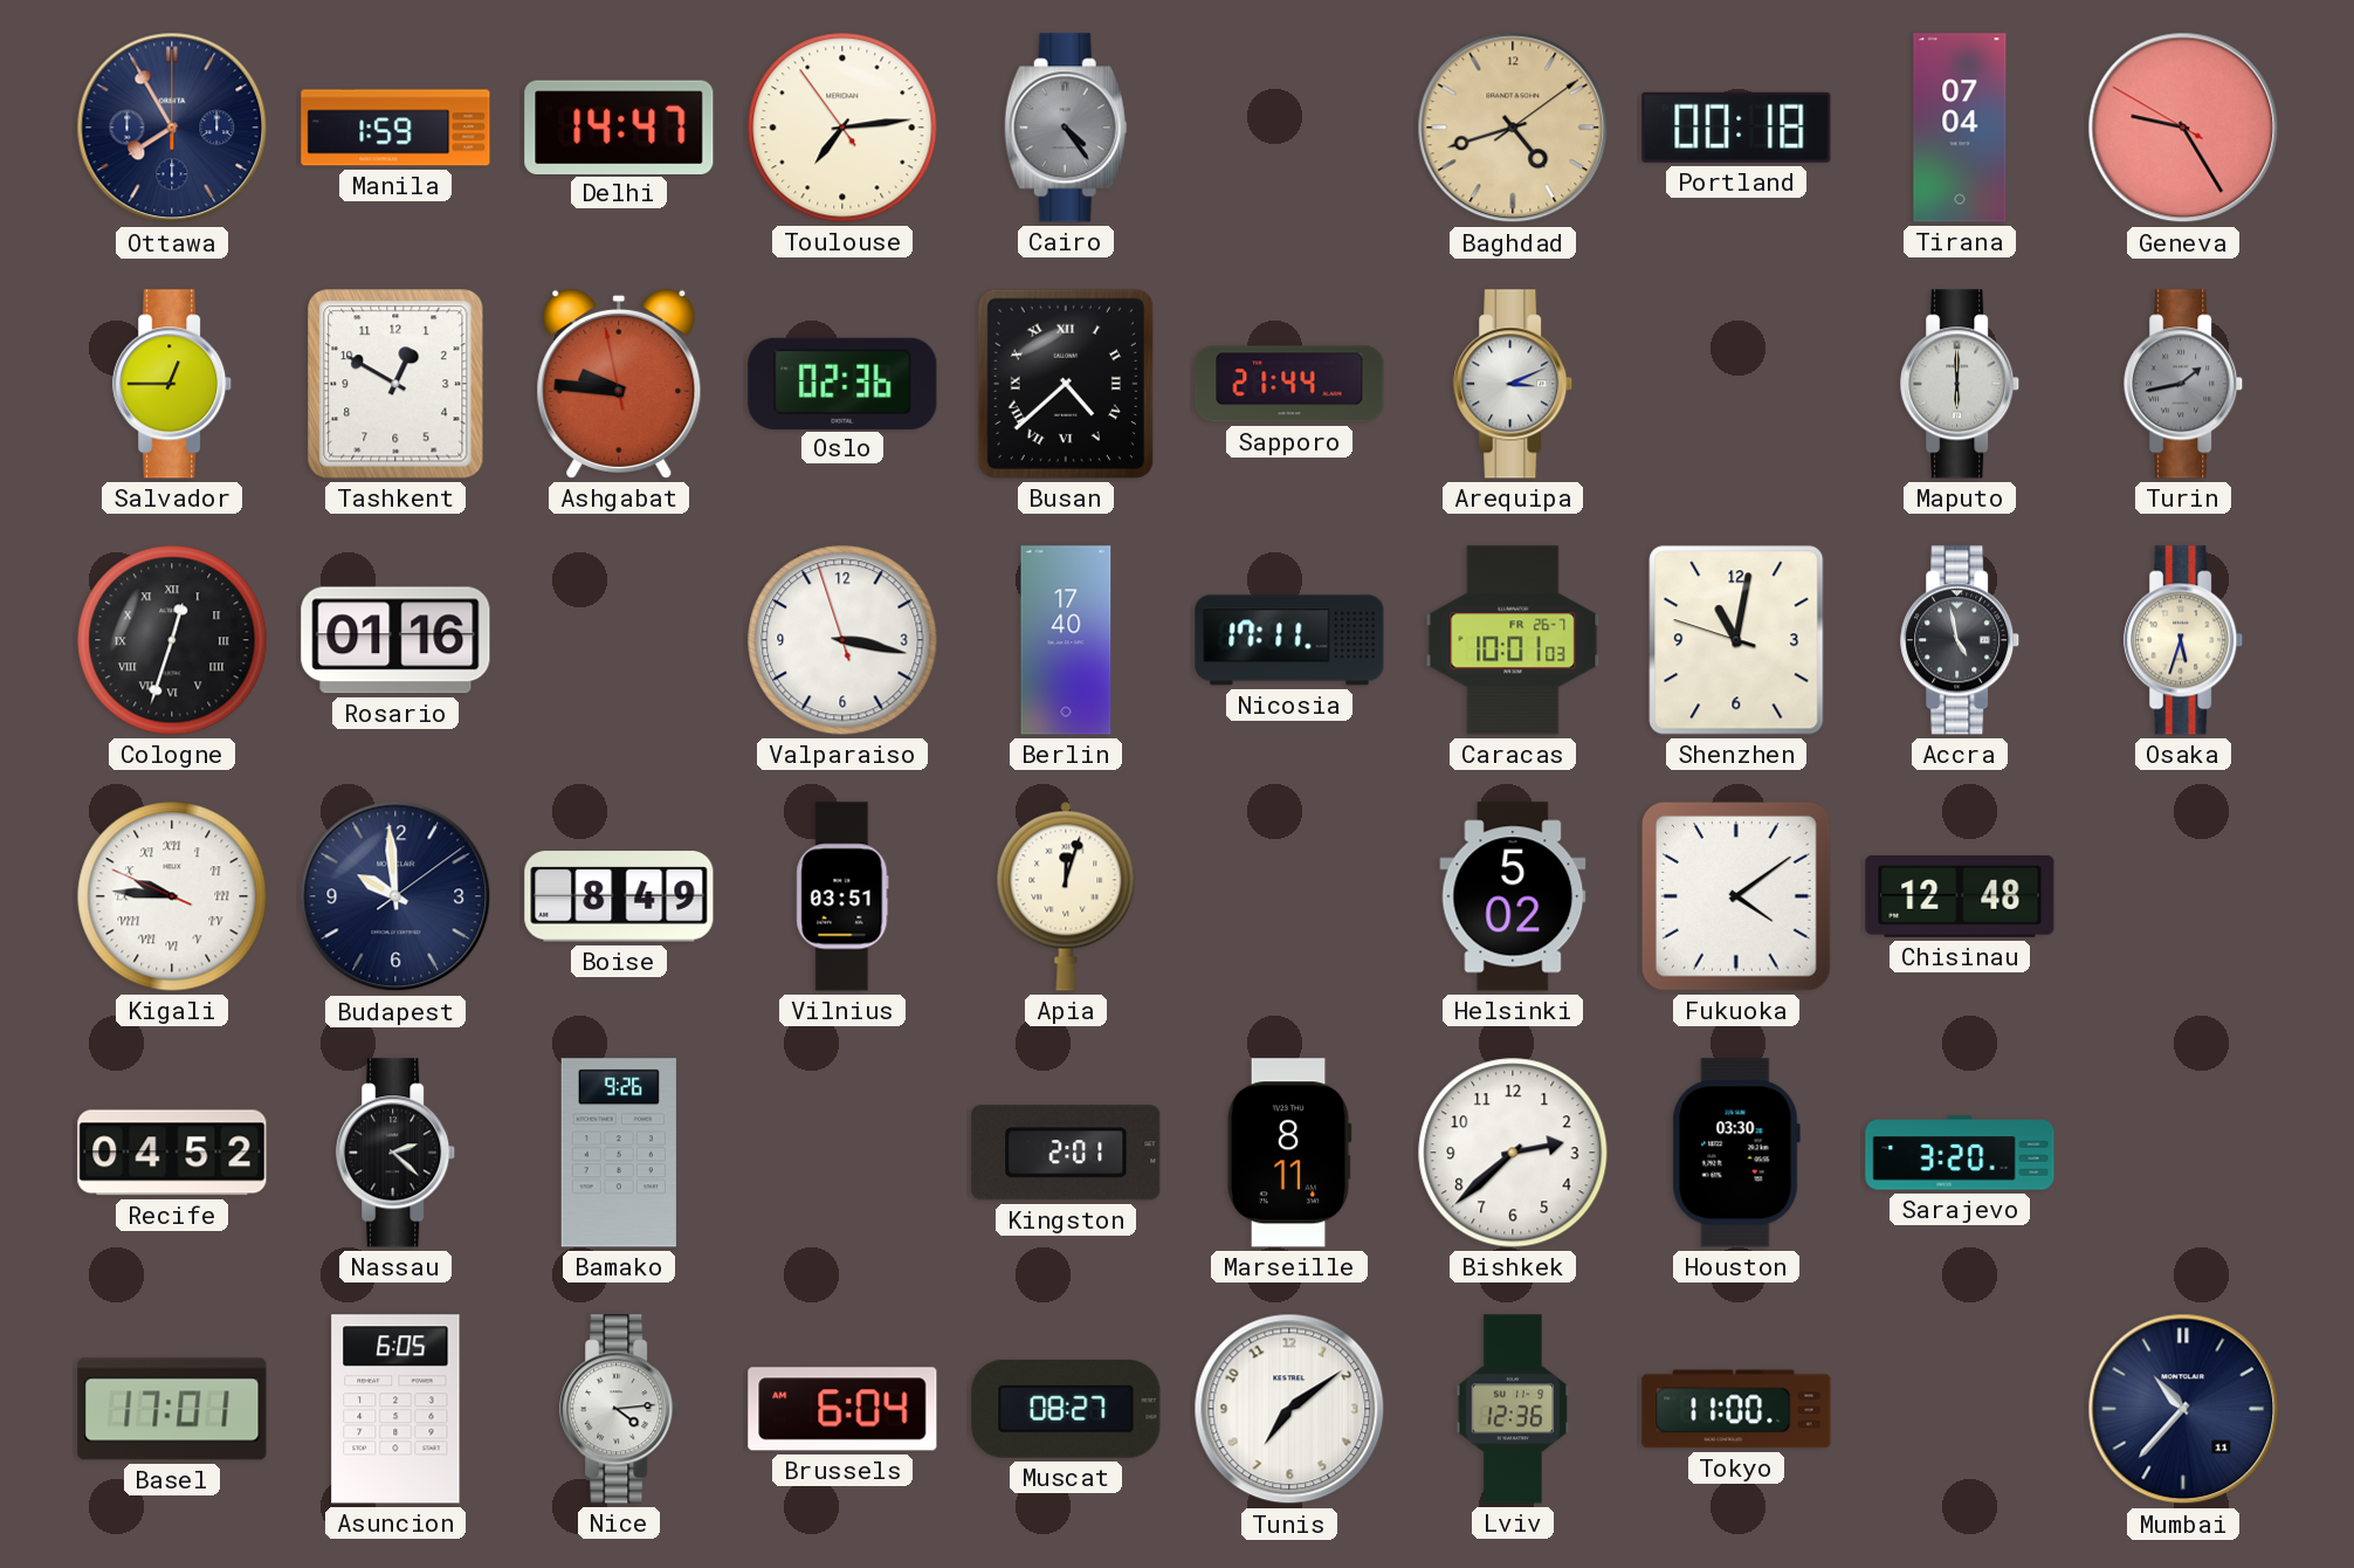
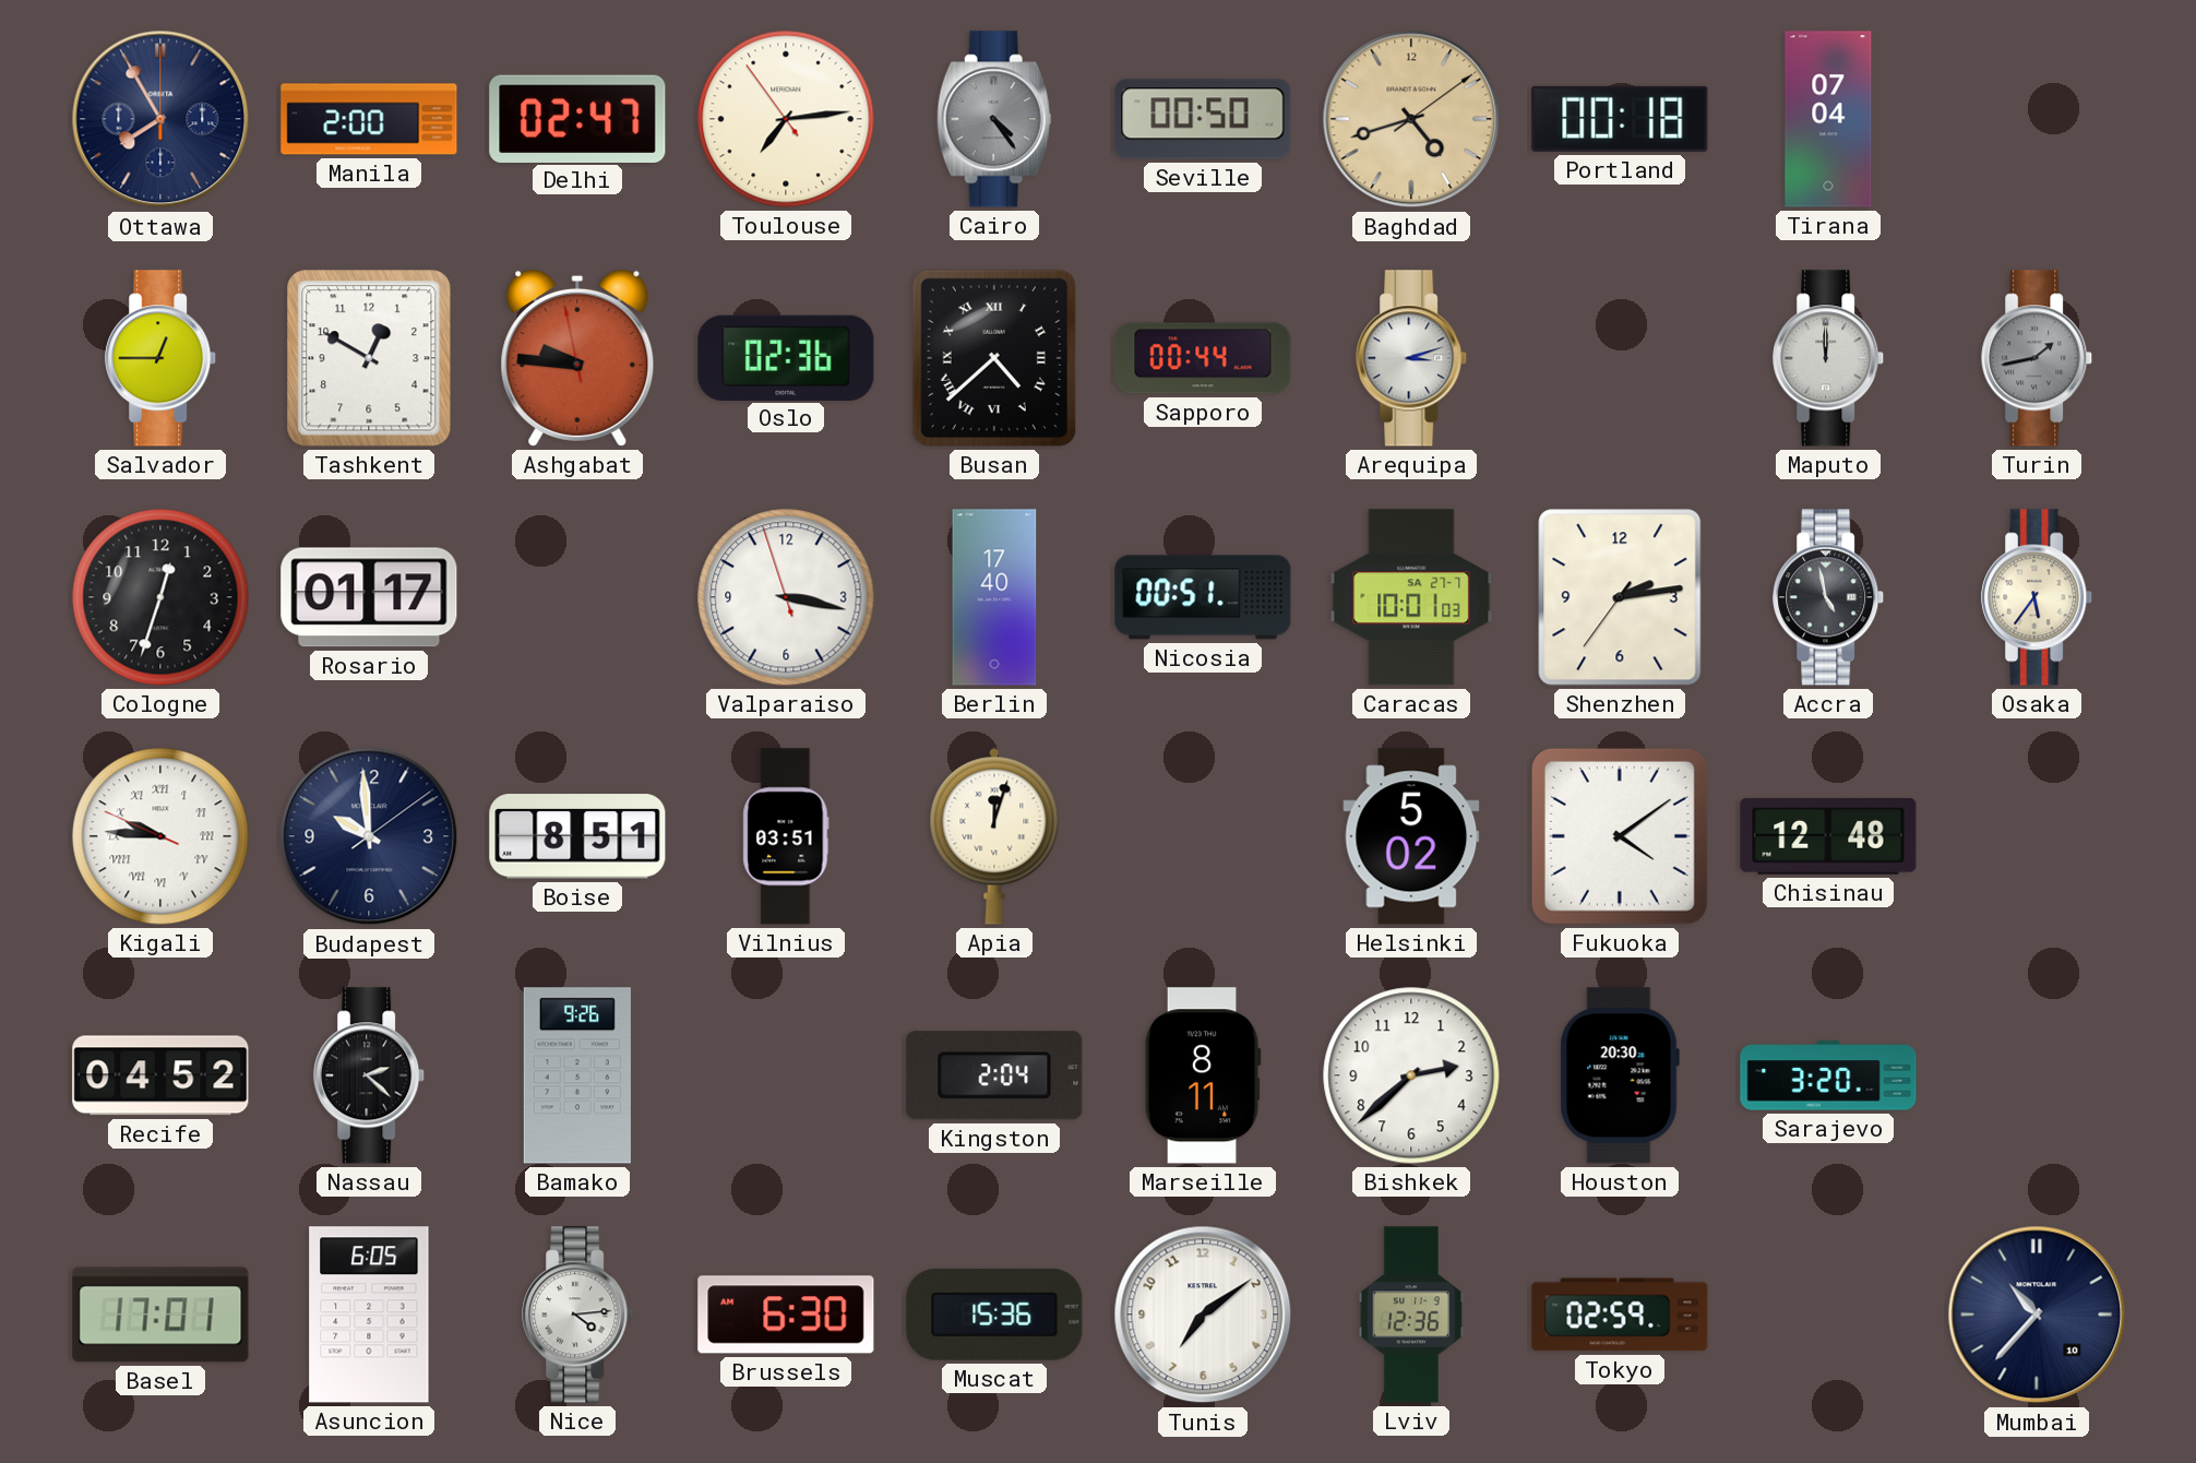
Manila: 1:59 -> 2:00 (369, 119)
Delhi: 14:47 -> 02:47 (577, 118)
Seville: none -> 00:50 (1203, 119)
Geneva: 9:24 -> none (2183, 128)
Sapporo: 21:44 -> 00:44 (1203, 358)
Arequipa: 3:11 -> 3:12 (1412, 358)
Maputo: 6:00 -> 12:00 (1829, 358)
Cologne numerals: Roman -> Arabic (160, 597)
Rosario: 01:16 -> 01:17 (369, 597)
Nicosia: 17:11 -> 00:51 (1203, 597)
Caracas date: FR 26-7 -> SA 27-7 (1411, 597)
Shenzhen: 11:01 -> 2:13 (1620, 597)
Osaka: 5:33 -> 5:36 (2038, 597)
Boise: 8:49 -> 8:51 (577, 836)
Kingston: 2:01 -> 2:04 (994, 1075)
Houston: 03:30 -> 20:30 (1620, 1075)
Brussels: 6:04 -> 6:30 (786, 1315)
Muscat: 08:27 -> 15:36 (994, 1315)
Tokyo: 11:00 -> 02:59 (1620, 1315)
Mumbai date: 11 -> 10 (2037, 1315)
